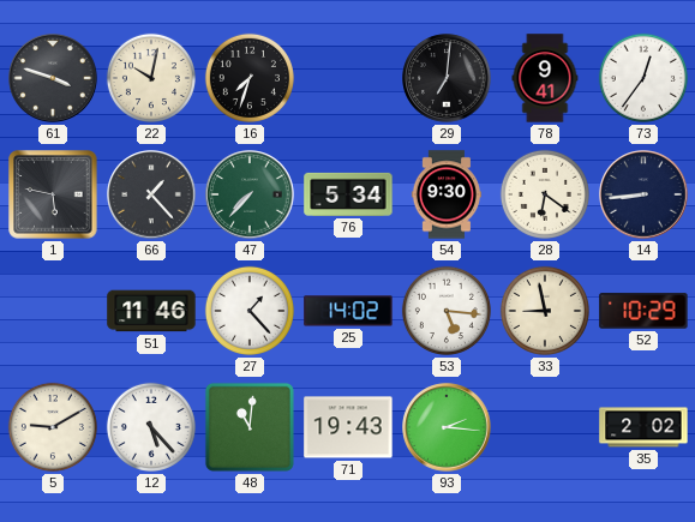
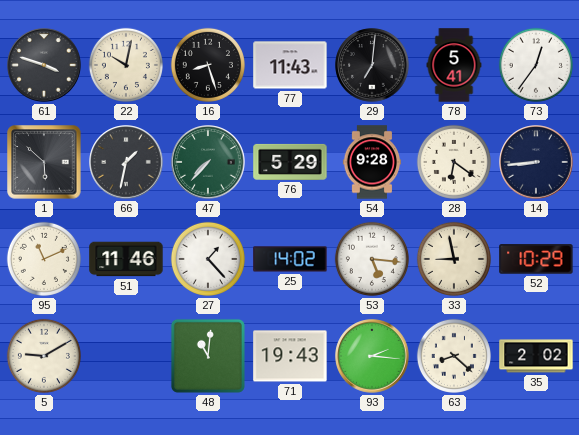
16: 7:33 -> 8:27 (208, 65)
77: none -> 11:43 (290, 65)
78: 9:41 -> 5:41 (454, 65)
1: 5:47 -> 5:52 (44, 162)
66: 1:23 -> 1:32 (126, 162)
76: 5:34 -> 5:29 (290, 162)
54: 9:30 -> 9:28 (371, 162)
95: none -> 11:11 (44, 259)
12: 5:23 -> none (151, 427)
63: none -> 8:22 (454, 356)
